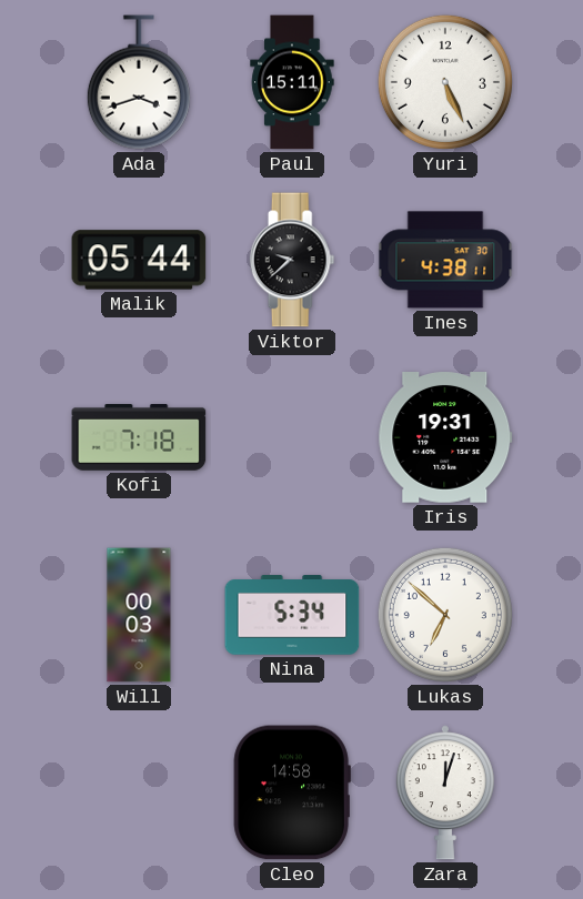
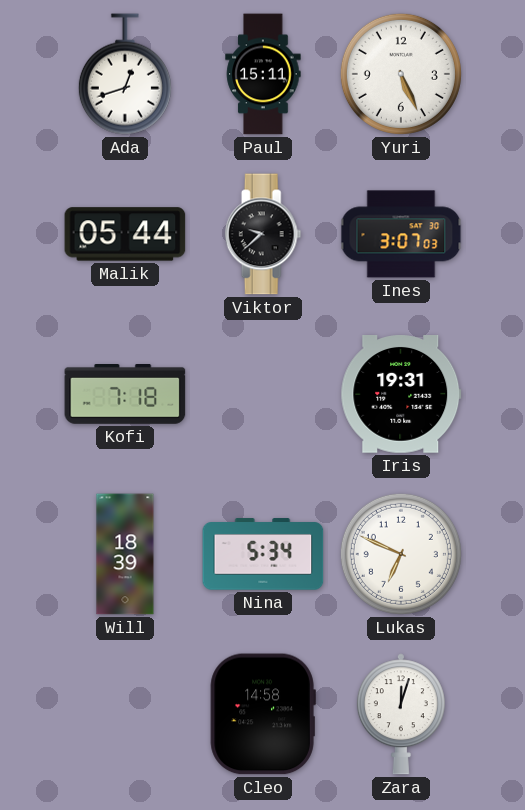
Ada: 3:42 -> 12:42 (125, 74)
Ines: 4:38 -> 3:07 (401, 234)
Will: 00:03 -> 18:39 (125, 554)
Lukas: 6:52 -> 6:49 (401, 554)
